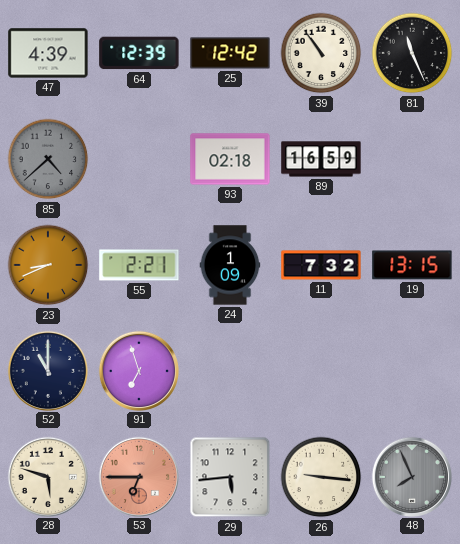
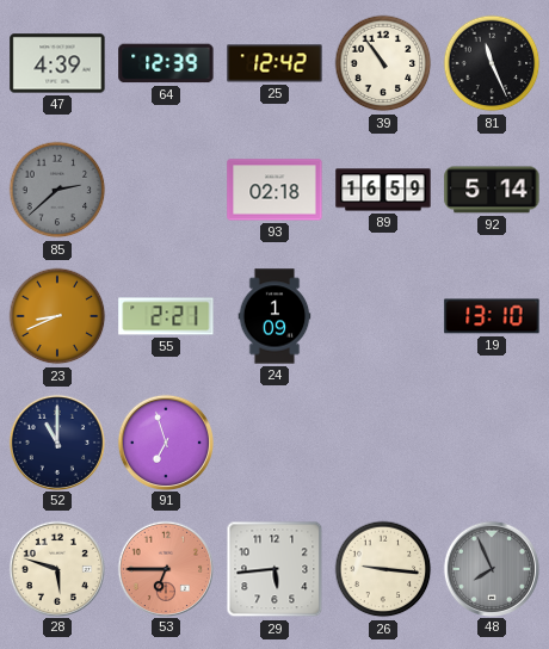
85: 4:38 -> 2:38 (57, 190)
92: none -> 5:14 (492, 190)
11: 7:32 -> none (321, 265)
19: 13:15 -> 13:10 (492, 316)
